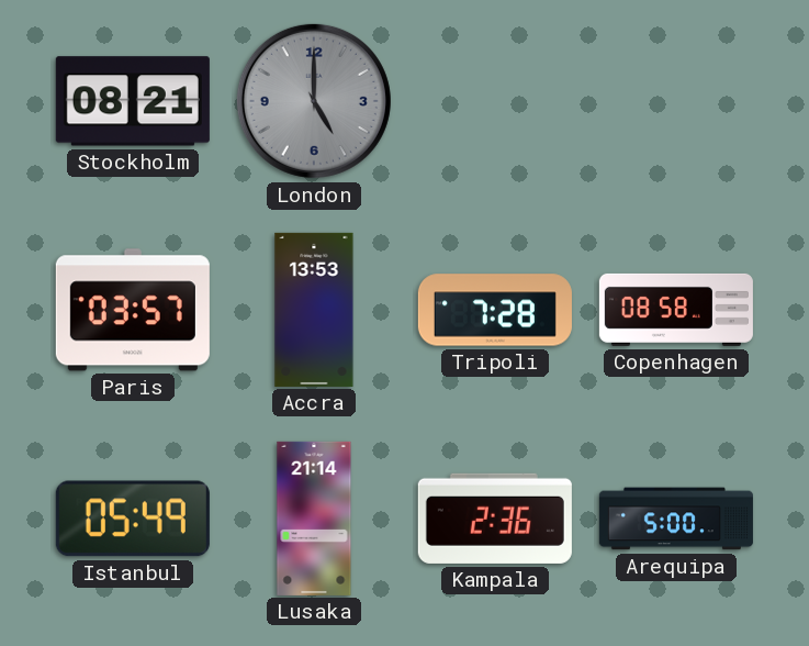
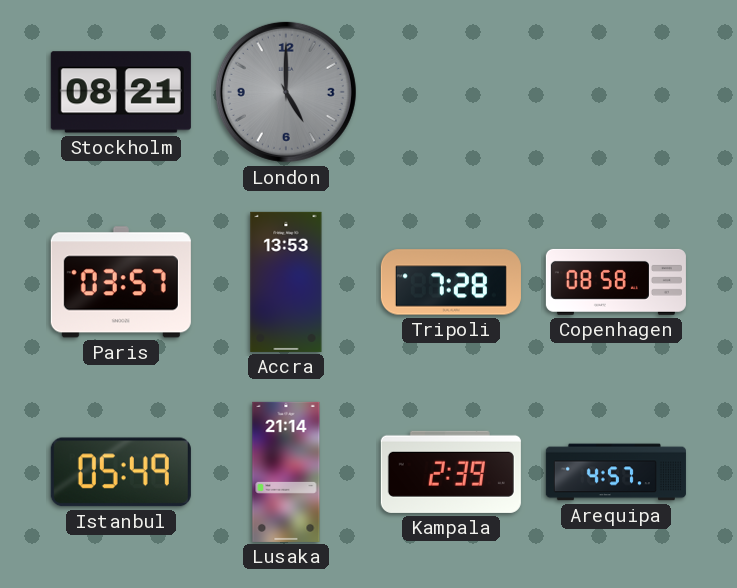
Kampala: 2:36 -> 2:39 (451, 472)
Arequipa: 5:00 -> 4:57 (616, 472)
